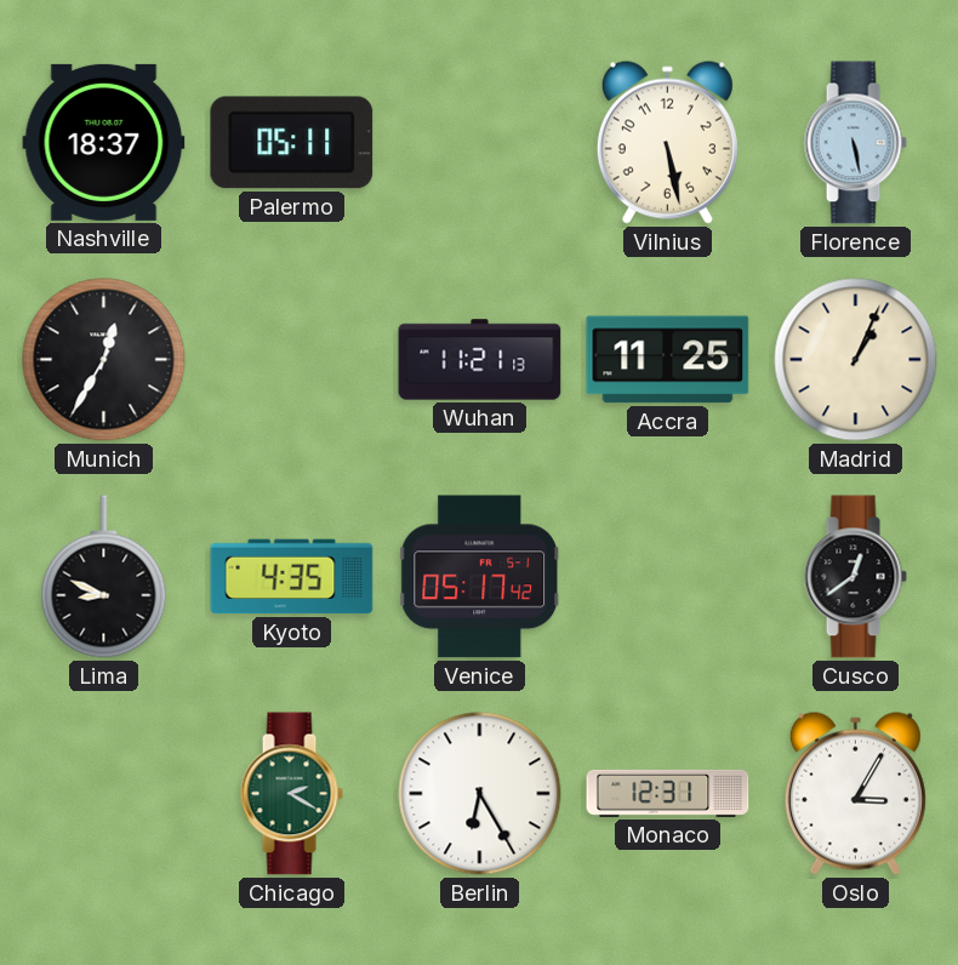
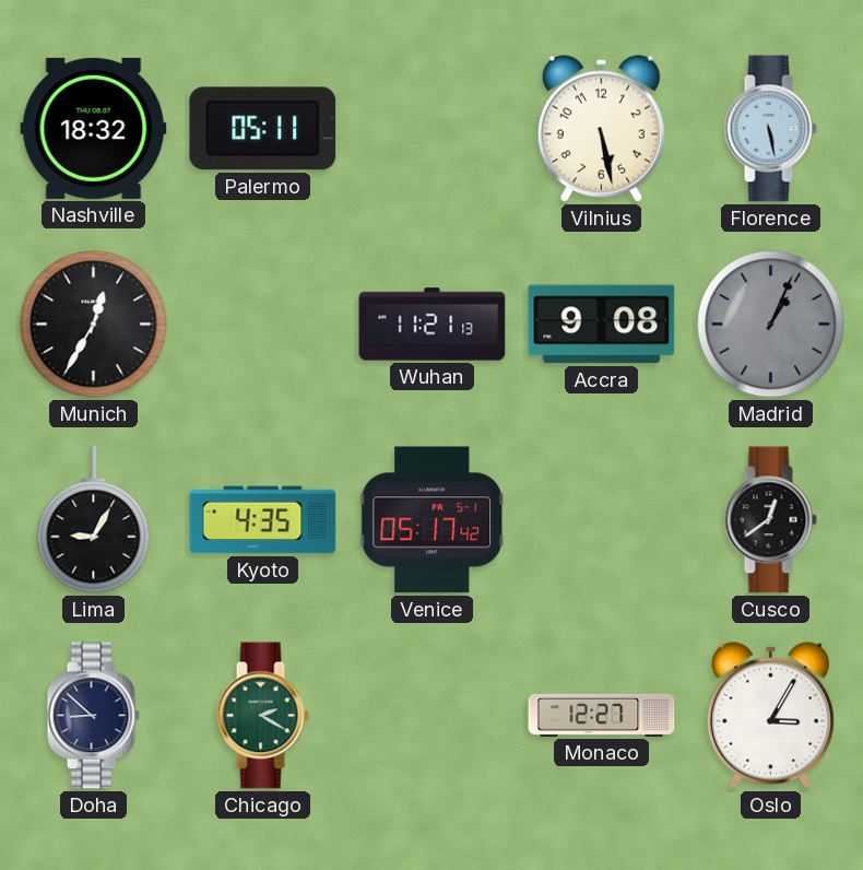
Nashville: 18:37 -> 18:32 (94, 128)
Accra: 11:25 -> 9:08 (602, 325)
Madrid dial: cream -> grey (771, 325)
Lima: 8:49 -> 9:05 (94, 520)
Doha: none -> 8:52 (93, 716)
Berlin: 6:25 -> none (480, 794)
Monaco: 12:31 -> 12:27 (602, 715)
